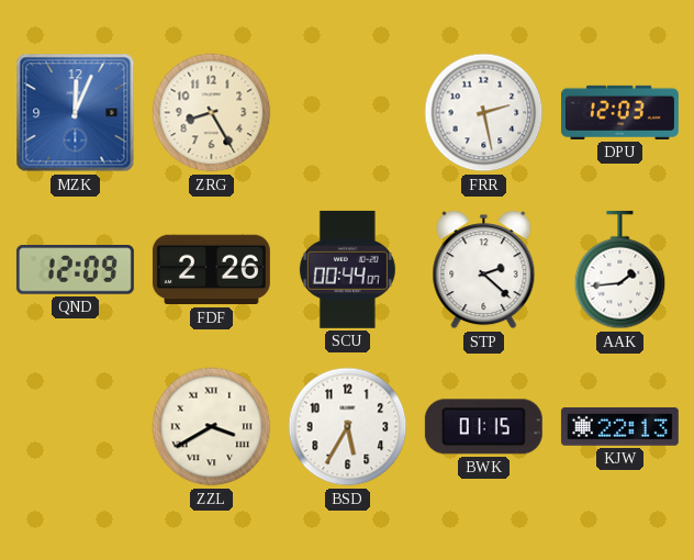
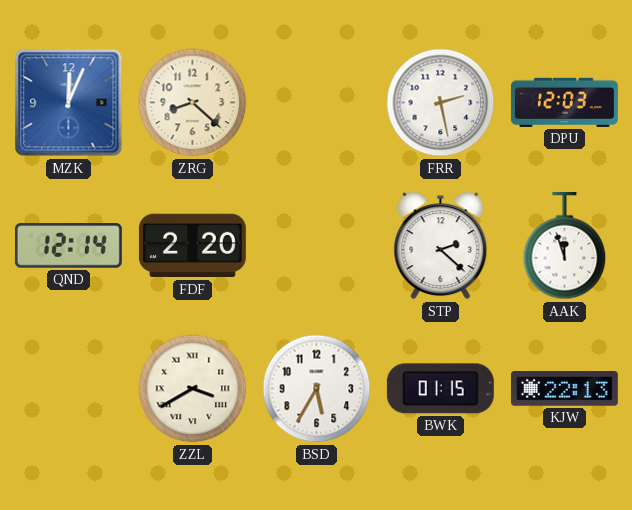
ZRG: 8:25 -> 8:22 (193, 103)
QND: 12:09 -> 12:14 (68, 246)
FDF: 2:26 -> 2:20 (192, 246)
SCU: 00:44 -> none (347, 269)
AAK: 1:44 -> 11:57 (565, 246)
